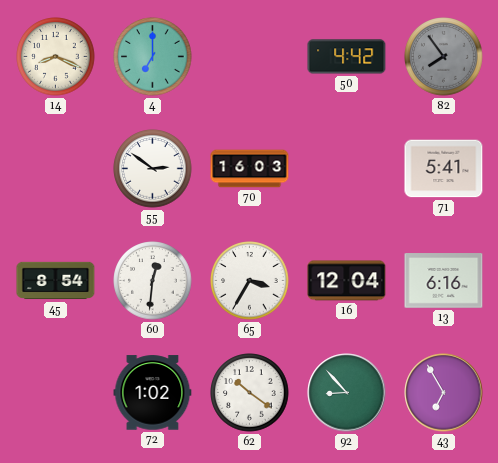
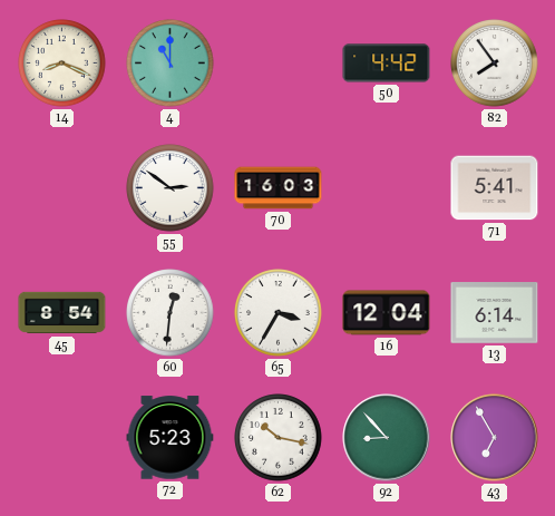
4: 7:00 -> 11:00 (171, 64)
82 dial: grey -> white (495, 64)
13: 6:16 -> 6:14 (495, 313)
72: 1:02 -> 5:23 (171, 438)
62: 10:21 -> 10:17 (279, 438)
